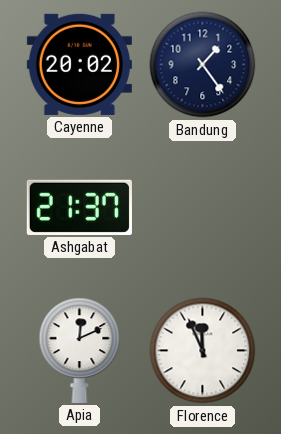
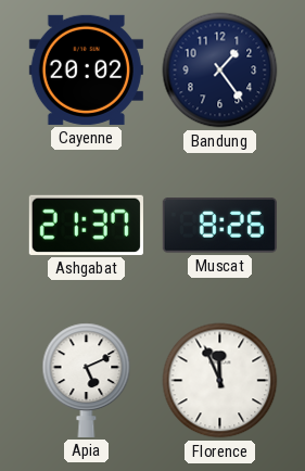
Muscat: none -> 8:26 (219, 226)
Apia: 12:11 -> 5:11 (87, 380)
